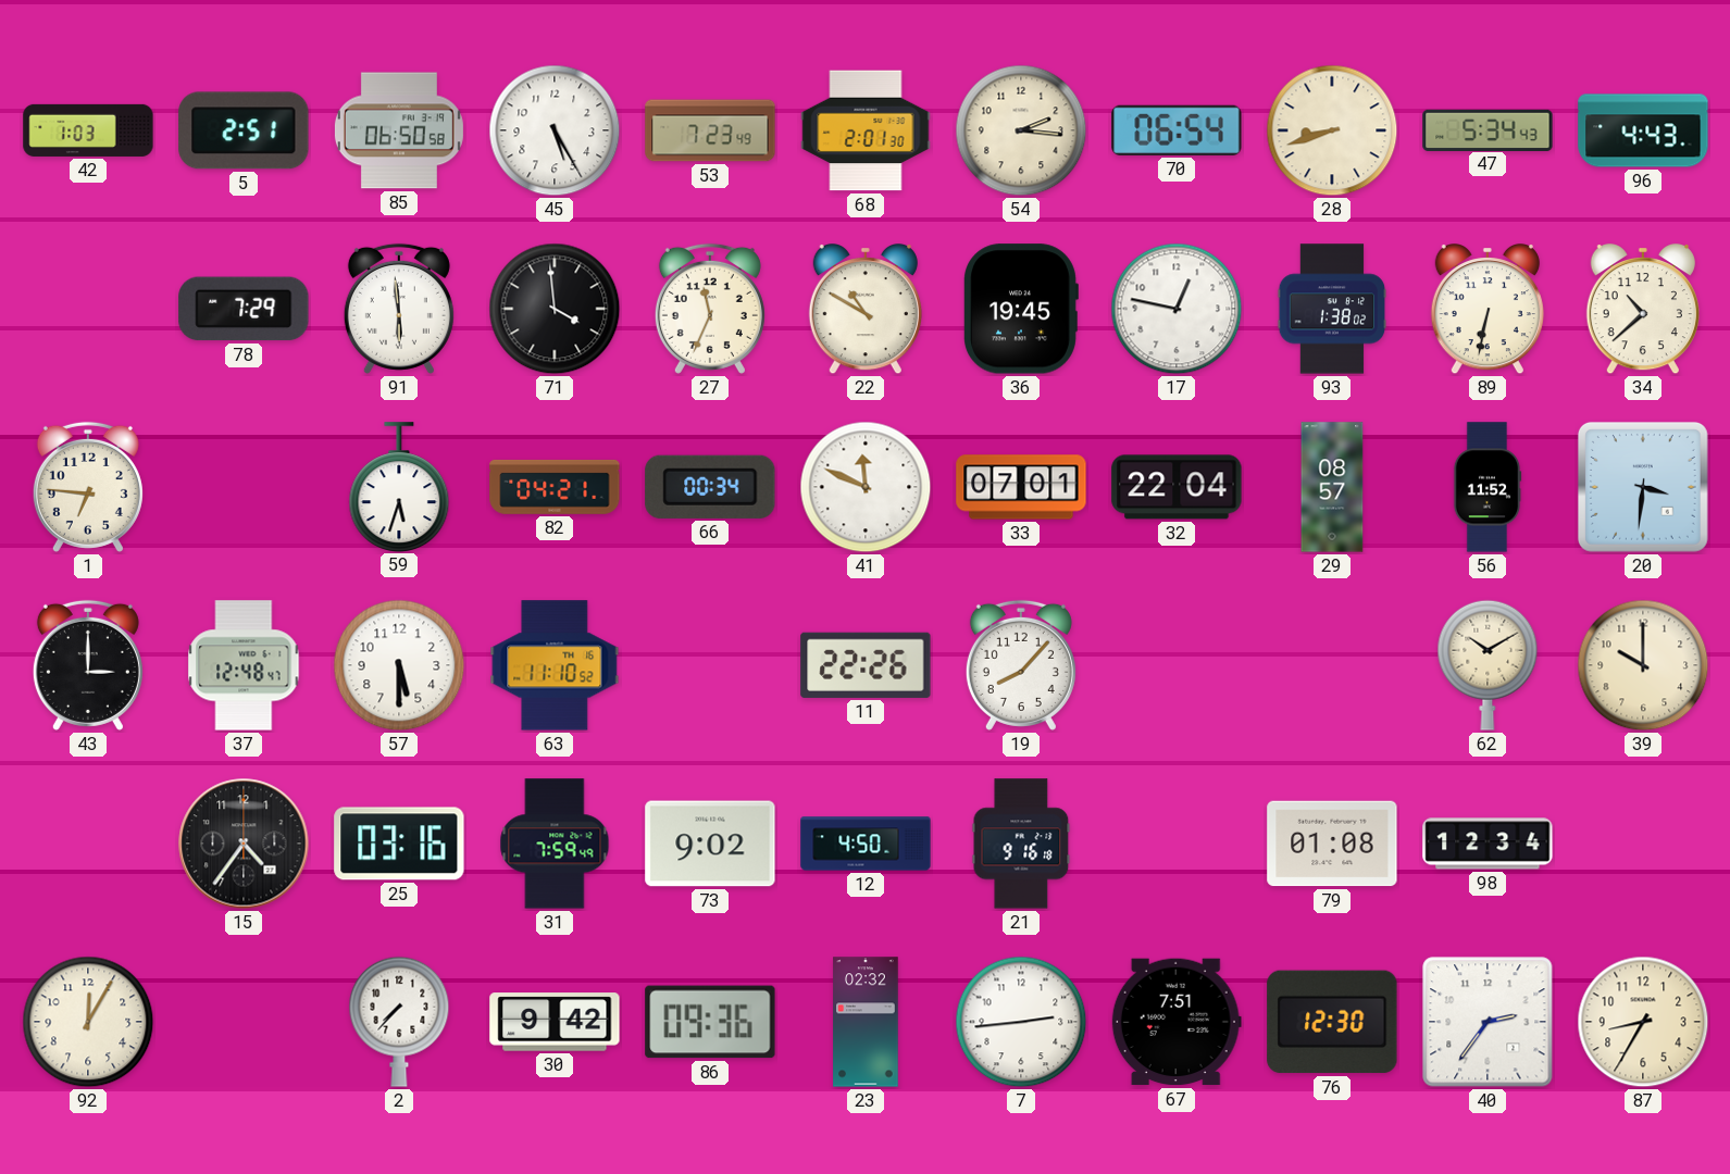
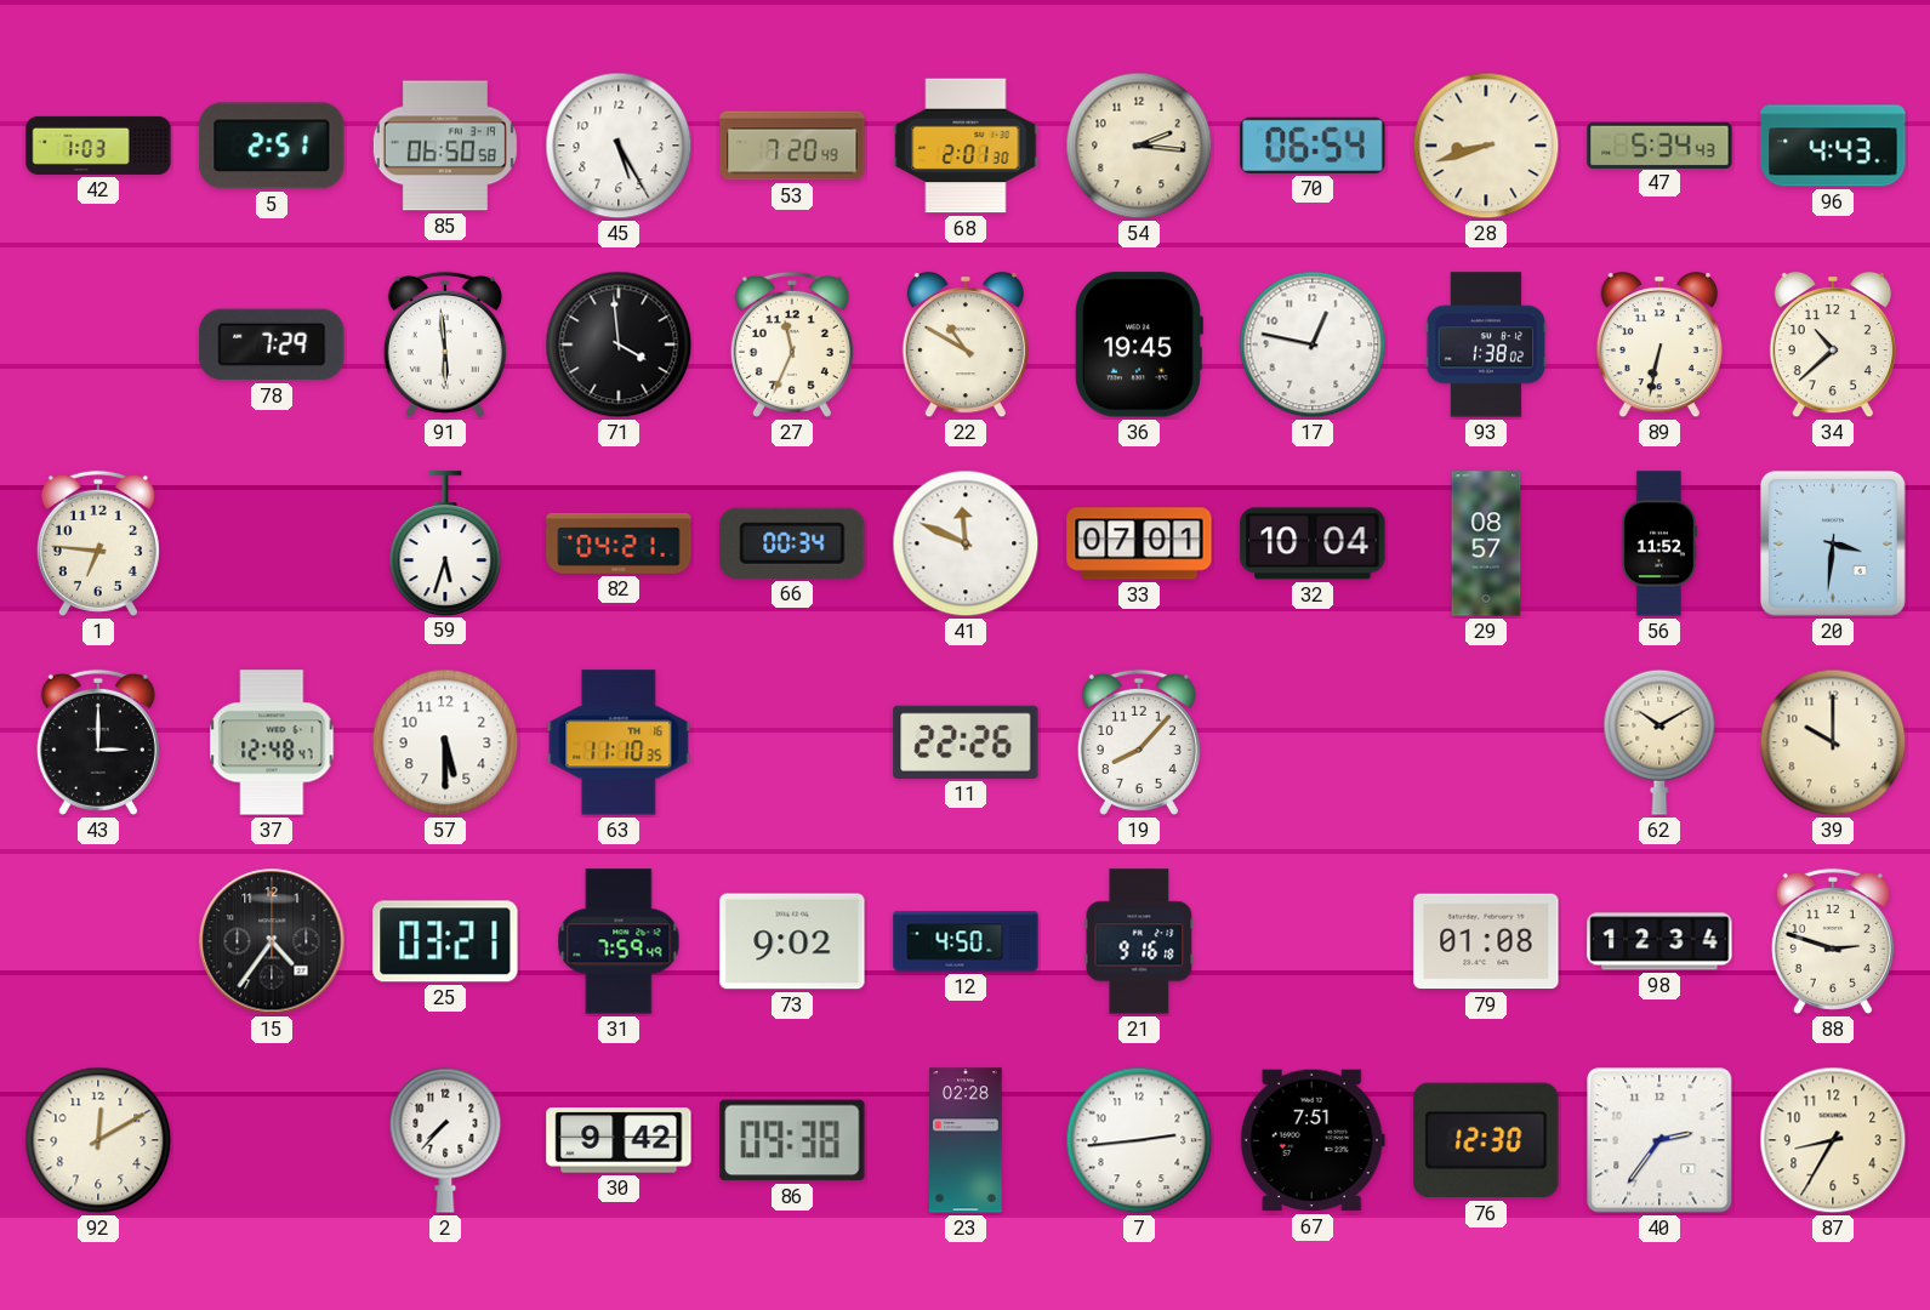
53: 7:23 -> 7:20 (792, 146)
32: 22:04 -> 10:04 (1313, 543)
63: 11:10:52 -> 11:10:35 (619, 742)
25: 03:16 -> 03:21 (445, 941)
88: none -> 2:48 (1833, 941)
92: 12:05 -> 12:10 (98, 1140)
86: 09:36 -> 09:38 (792, 1140)
23: 02:32 -> 02:28 (966, 1140)
